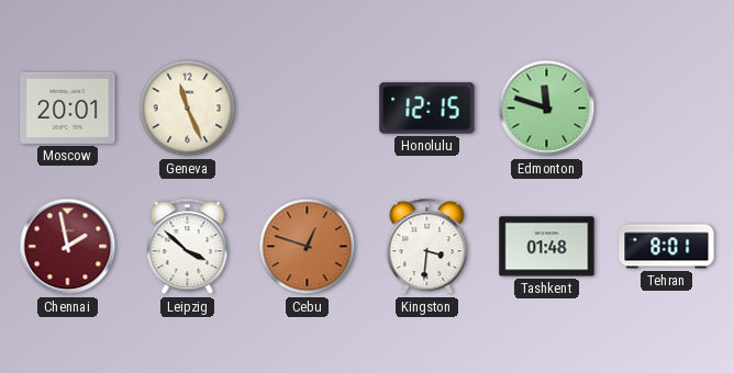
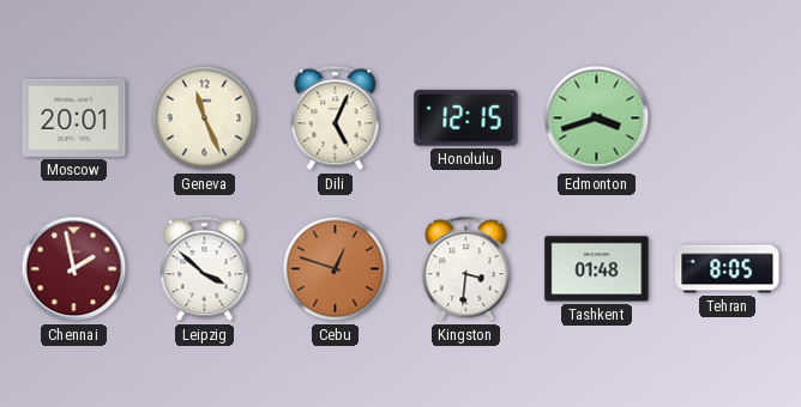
Dili: none -> 5:04 (336, 119)
Edmonton: 11:48 -> 3:42 (597, 119)
Tehran: 8:01 -> 8:05 (728, 269)
